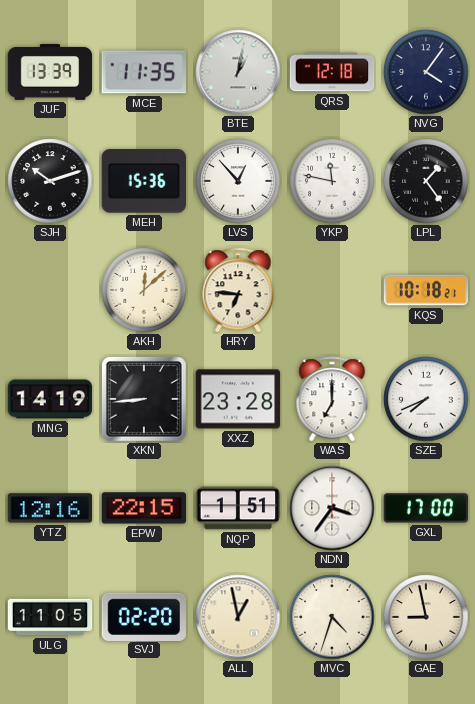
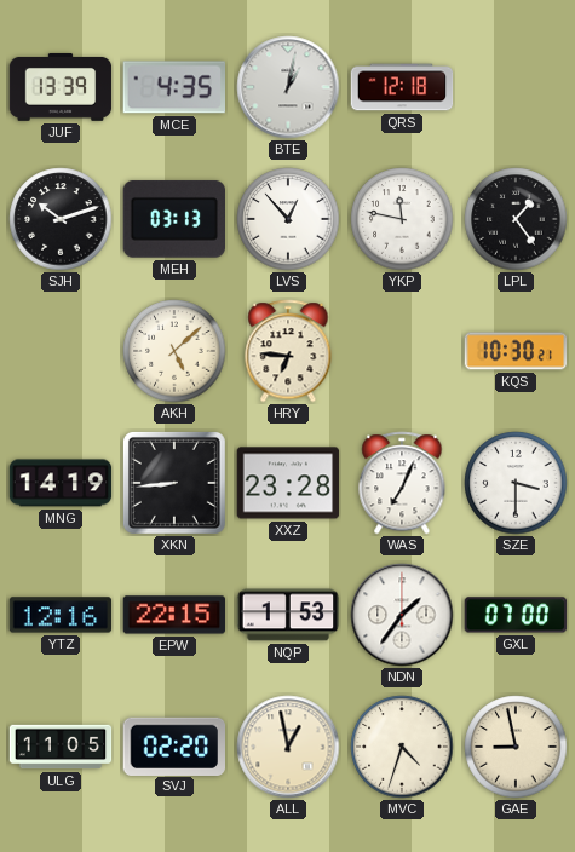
MCE: 11:35 -> 4:35 (173, 87)
NVG: 4:06 -> none (426, 72)
MEH: 15:36 -> 03:13 (173, 219)
AKH: 12:08 -> 5:08 (174, 351)
KQS: 10:18 -> 10:30 (516, 351)
WAS: 7:00 -> 7:04 (402, 483)
SZE: 7:41 -> 3:30 (516, 483)
NQP: 1:51 -> 1:53 (288, 615)
NDN: 3:36 -> 1:36 (402, 615)
GXL: 17:00 -> 07:00 (516, 615)
